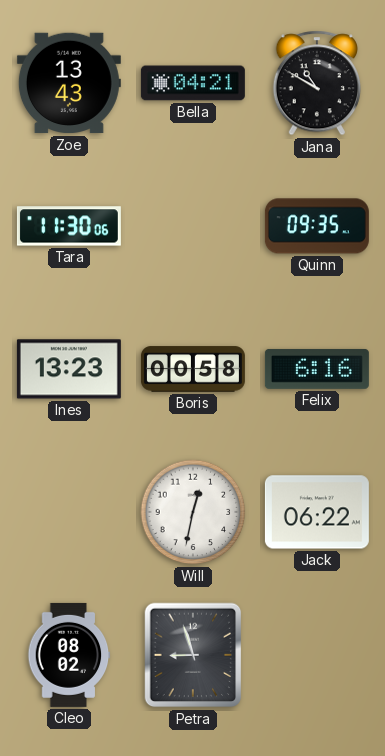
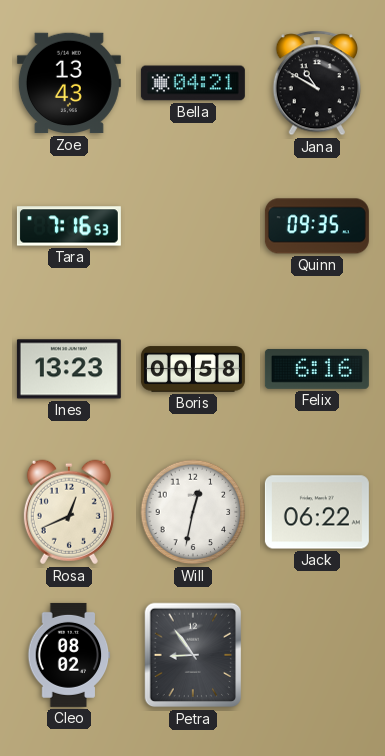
Tara: 11:30 -> 7:16 (69, 226)
Rosa: none -> 12:41 (69, 512)
Petra: 8:57 -> 8:54 (193, 655)
